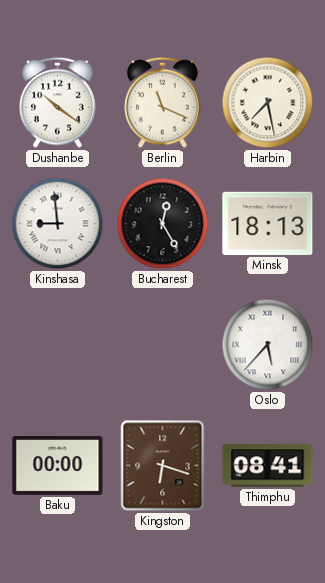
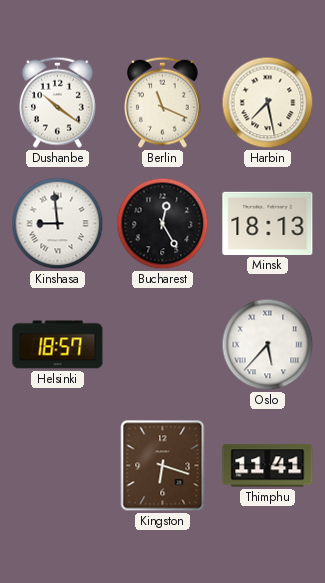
Helsinki: none -> 18:57 (58, 345)
Baku: 00:00 -> none (58, 466)
Thimphu: 08:41 -> 11:41 (268, 466)
